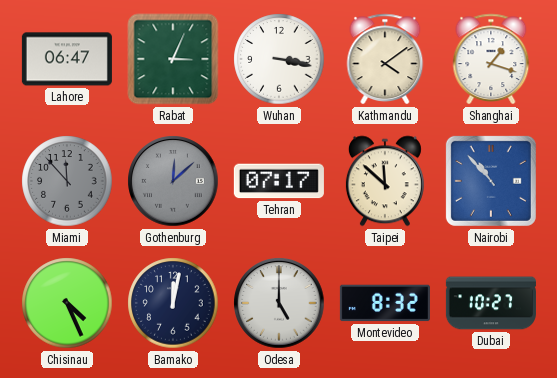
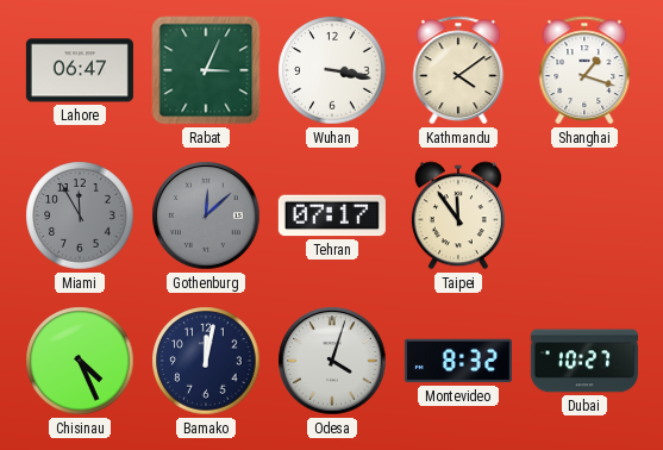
Miami: 11:53 -> 11:55 (80, 215)
Taipei: 11:52 -> 11:54 (458, 215)
Nairobi: 10:53 -> none (491, 181)
Odesa: 5:00 -> 4:03 (332, 361)
